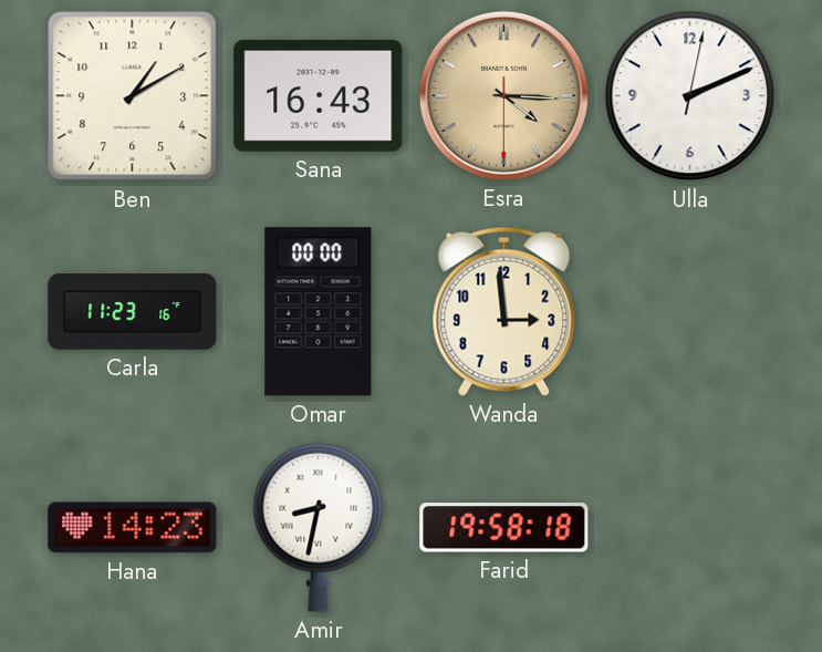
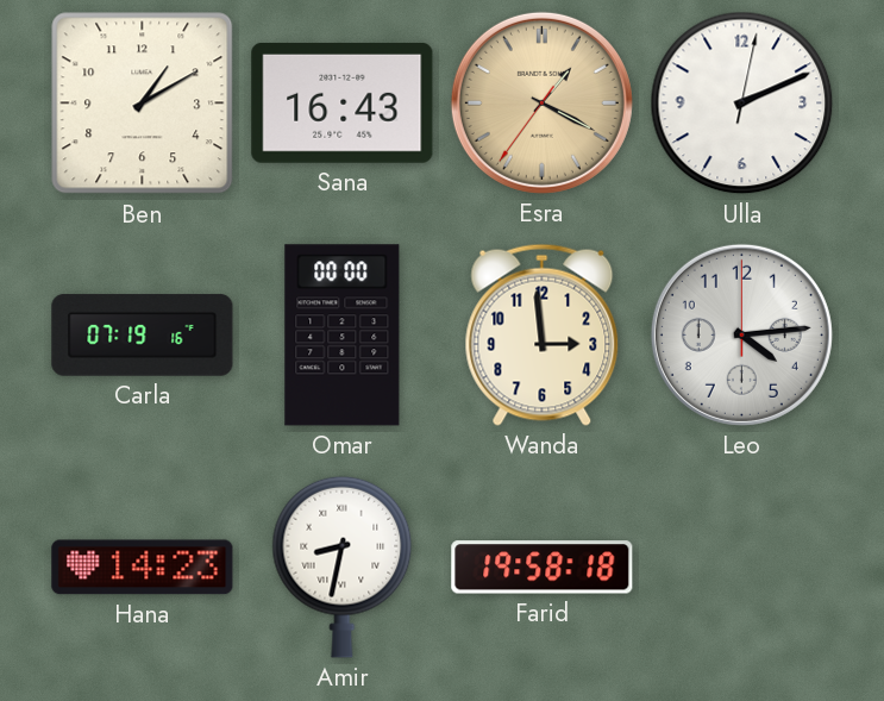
Esra: 4:15 -> 1:19 (541, 102)
Carla: 11:23 -> 07:19 (143, 336)
Leo: none -> 4:14 (741, 334)
